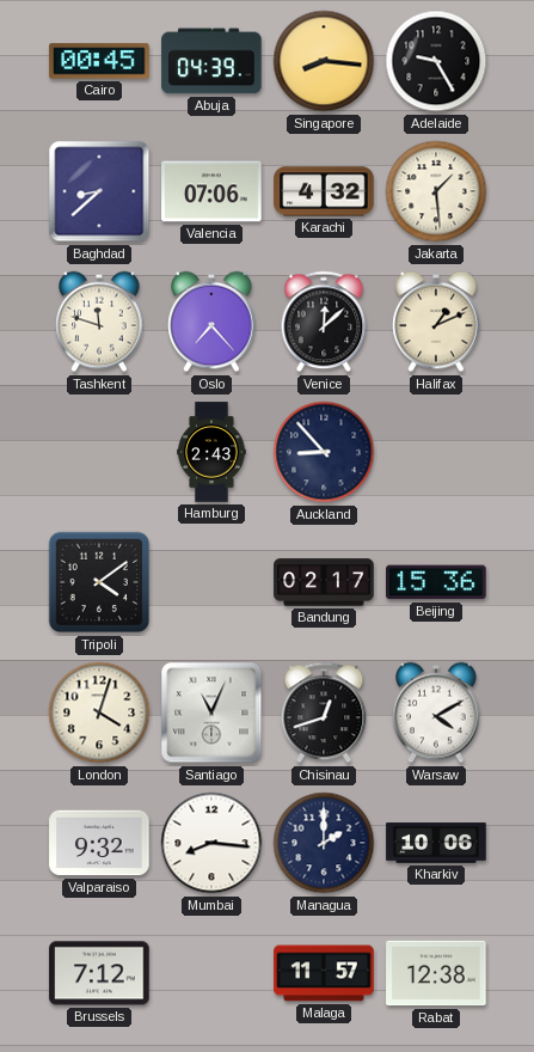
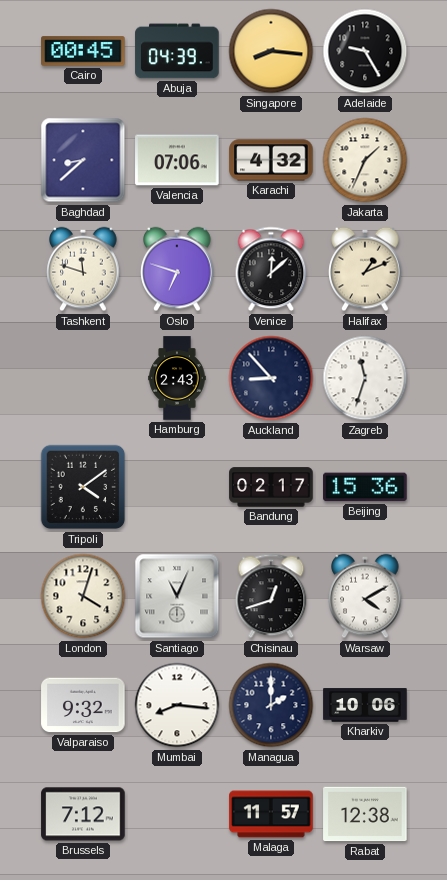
Jakarta: 1:29 -> 1:34 (365, 160)
Oslo: 7:23 -> 6:48 (177, 269)
Zagreb: none -> 11:33 (365, 378)
